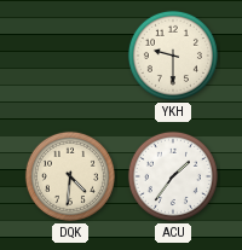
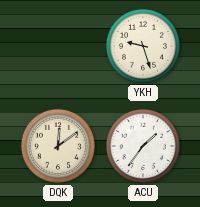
YKH: 9:30 -> 9:27 (143, 46)
DQK: 4:31 -> 12:09 (58, 146)
